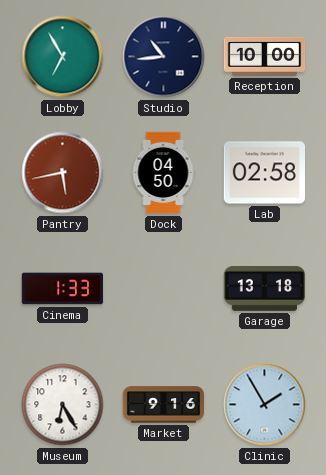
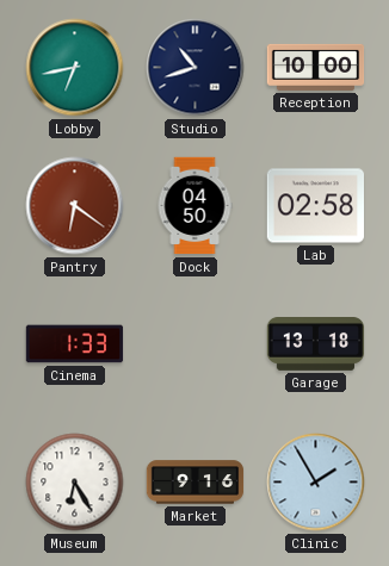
Lobby: 6:55 -> 6:43 (75, 68)
Studio: 10:44 -> 10:42 (196, 68)
Pantry: 5:43 -> 6:21 (75, 206)
